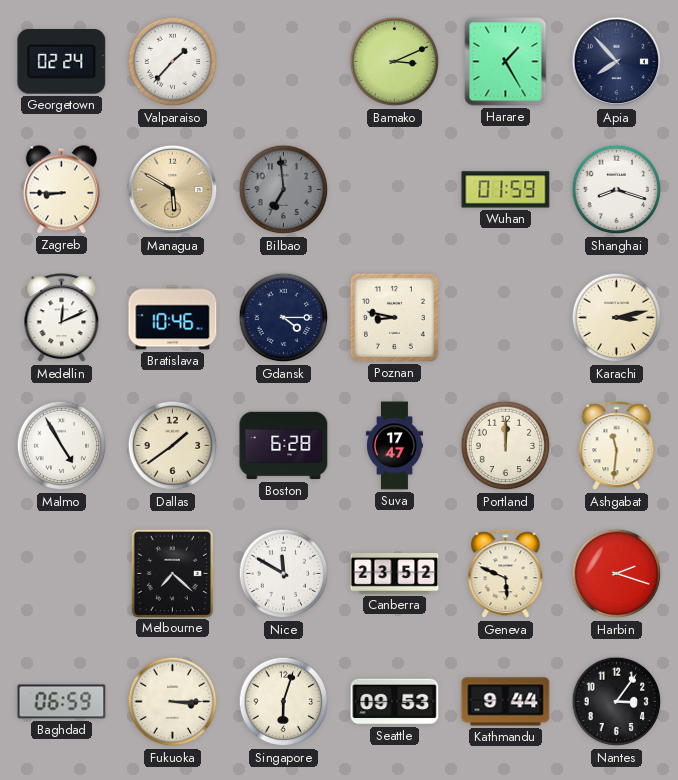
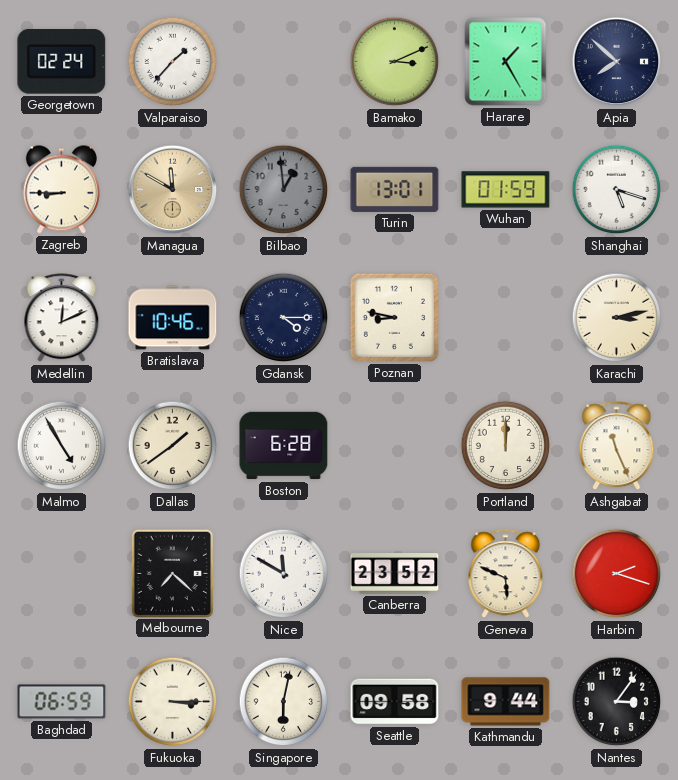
Apia: 7:53 -> 7:52 (617, 62)
Managua: 5:50 -> 11:50 (173, 190)
Bilbao: 6:59 -> 12:59 (284, 190)
Turin: none -> 13:01 (395, 189)
Shanghai: 8:18 -> 5:18 (617, 190)
Suva: 17:47 -> none (394, 446)
Ashgabat: 11:31 -> 11:26 (617, 446)
Singapore: 6:03 -> 6:02 (284, 702)
Seattle: 09:53 -> 09:58 (395, 702)
